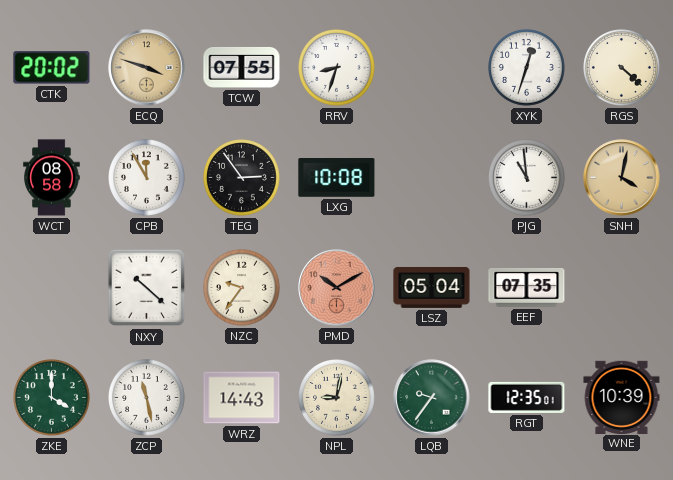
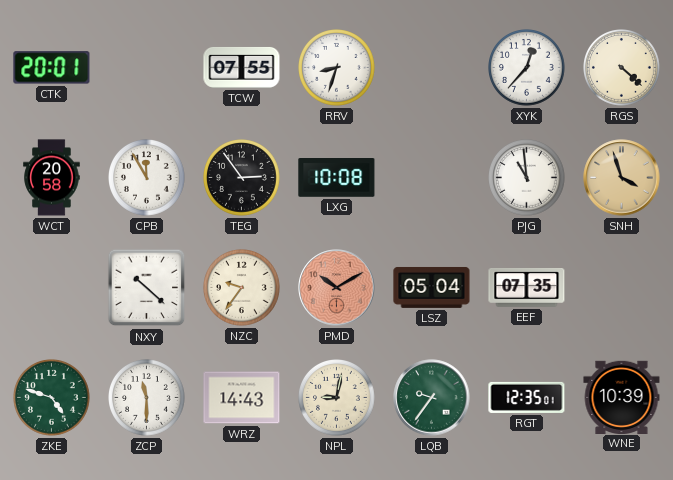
CTK: 20:02 -> 20:01 (52, 68)
ECQ: 3:48 -> none (147, 68)
XYK: 12:33 -> 12:37 (527, 68)
WCT: 08:58 -> 20:58 (52, 178)
SNH: 4:02 -> 3:57 (622, 178)
ZKE: 4:00 -> 4:48 (52, 398)
ZCP: 11:28 -> 11:30 (147, 398)
